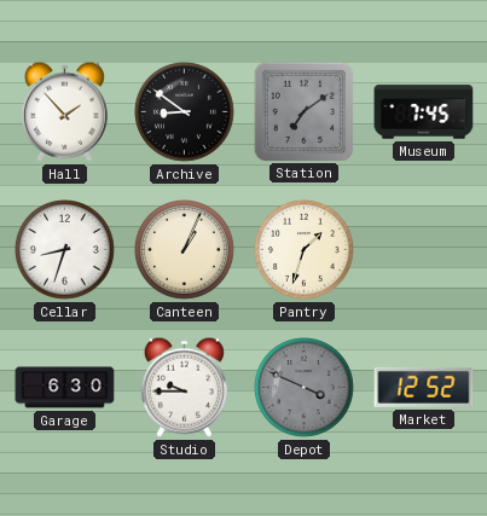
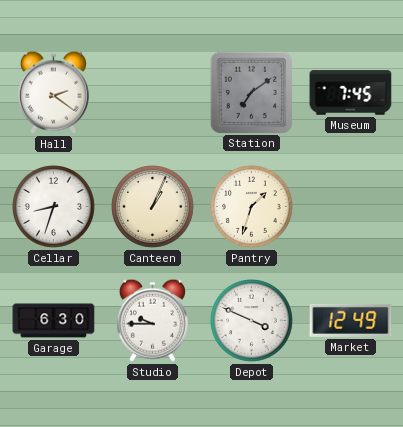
Hall: 1:53 -> 2:21 (53, 92)
Archive: 8:51 -> none (185, 112)
Depot dial: grey -> white (252, 321)
Market: 12:52 -> 12:49 (351, 320)
